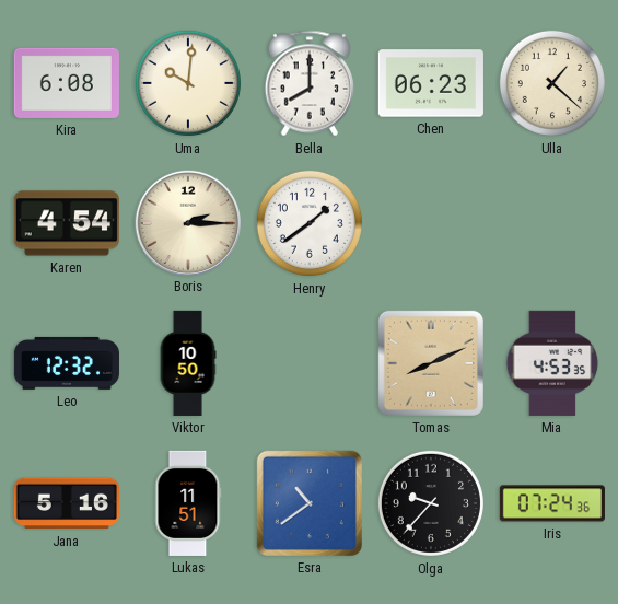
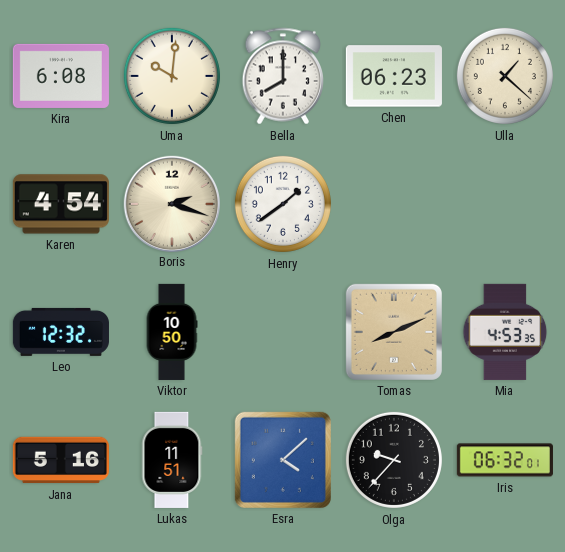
Boris: 2:15 -> 2:18 (171, 203)
Esra: 10:39 -> 4:08 (283, 460)
Iris: 07:24 -> 06:32 (505, 460)
